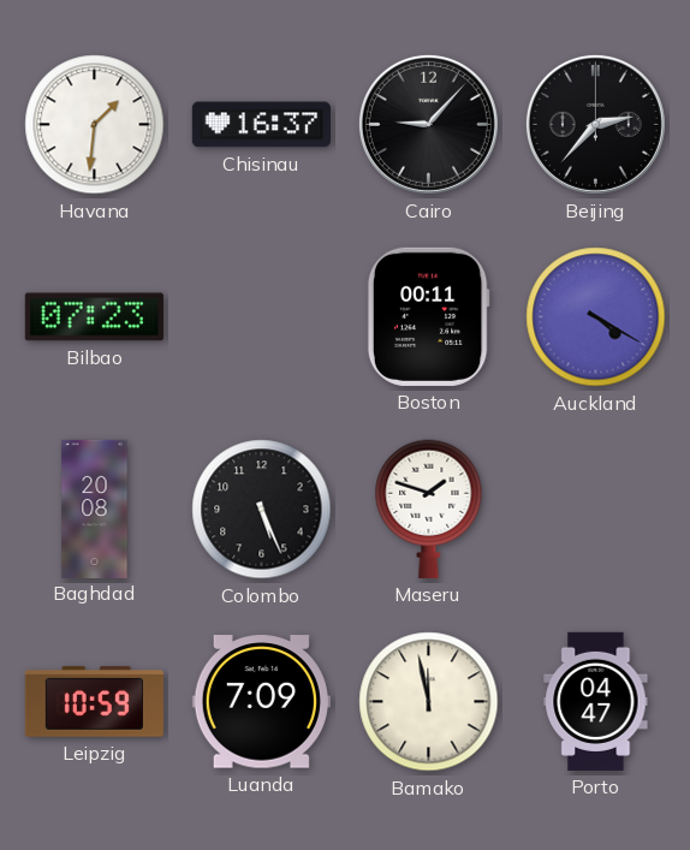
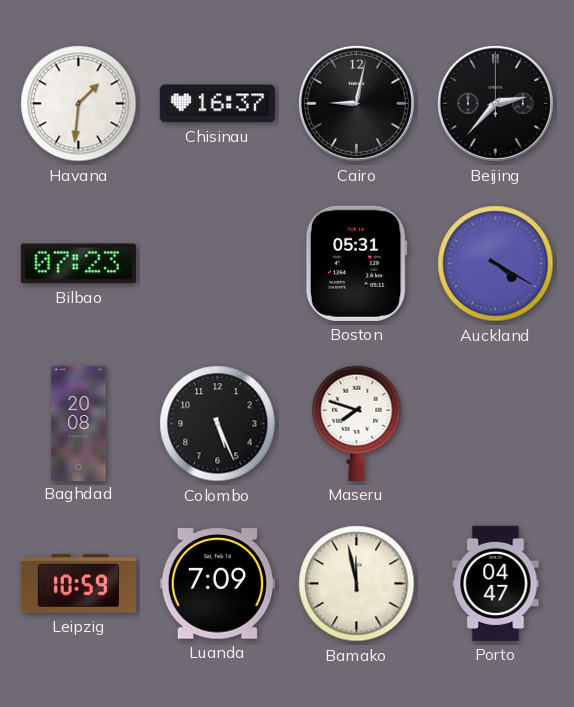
Cairo: 9:07 -> 9:02 (356, 103)
Boston: 00:11 -> 05:31 (356, 263)
Maseru: 1:48 -> 7:48 (357, 423)
